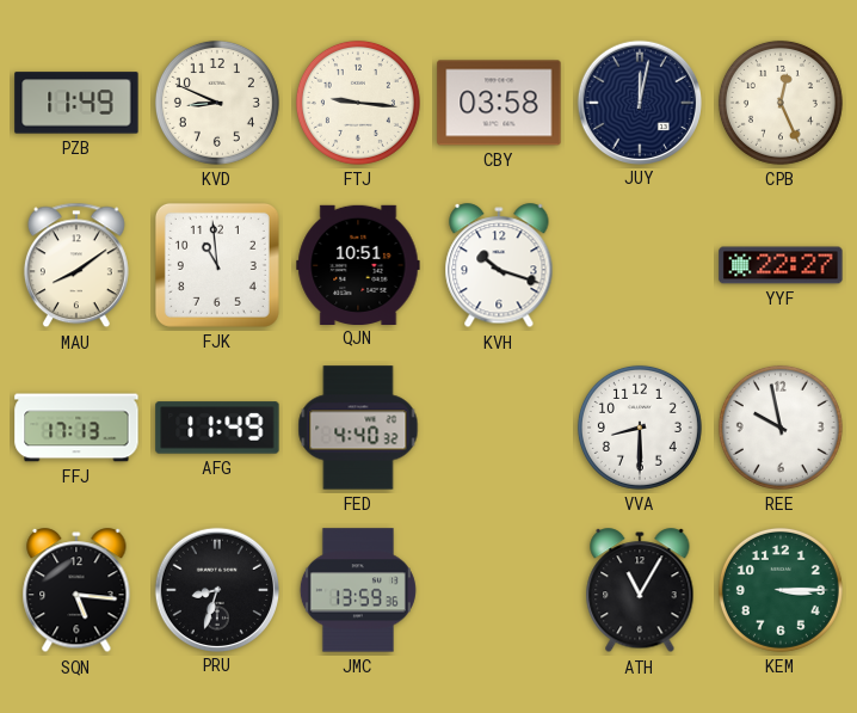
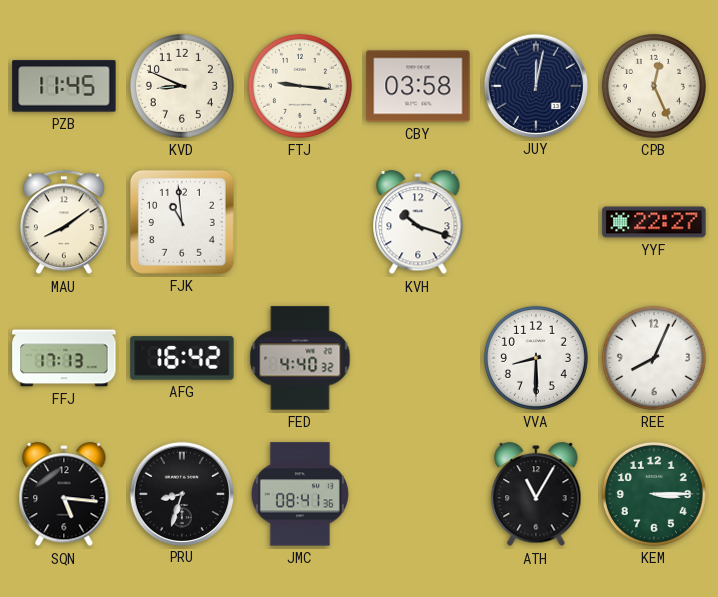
PZB: 11:49 -> 11:45 (64, 86)
QJN: 10:51 -> none (358, 264)
AFG: 11:49 -> 16:42 (182, 358)
REE: 9:58 -> 8:04 (654, 358)
JMC: 13:59 -> 08:41 (300, 494)
